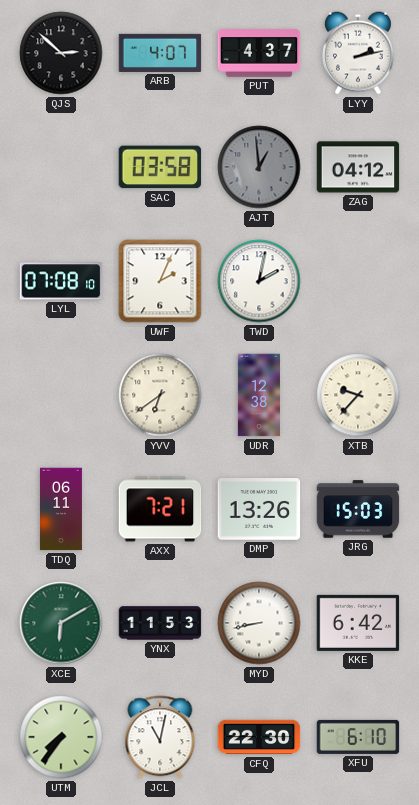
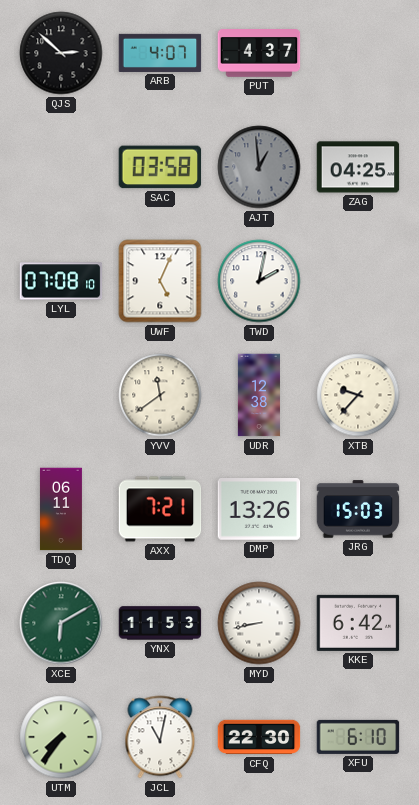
LYY: 2:13 -> none (358, 53)
ZAG: 04:12 -> 04:25 (358, 167)
UWF: 2:04 -> 5:04 (160, 281)
YVV: 6:39 -> 11:39 (160, 395)
